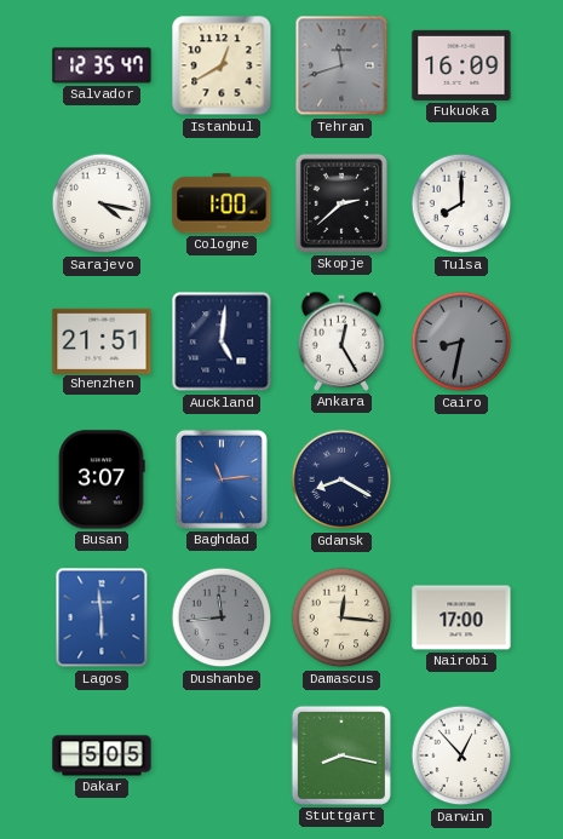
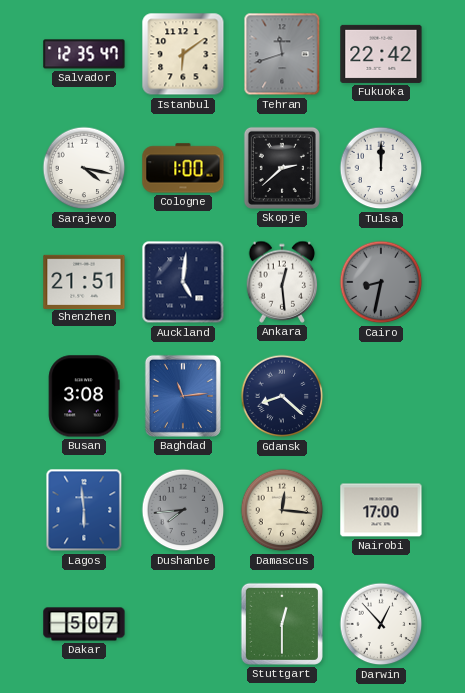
Istanbul: 12:40 -> 6:09 (183, 54)
Fukuoka: 16:09 -> 22:42 (381, 54)
Tulsa: 8:00 -> 12:00 (381, 168)
Ankara: 12:25 -> 12:29 (282, 282)
Busan: 3:07 -> 3:08 (84, 396)
Gdansk: 8:20 -> 8:22 (282, 396)
Dushanbe: 11:44 -> 7:44 (183, 510)
Dakar: 5:05 -> 5:07 (84, 624)
Stuttgart: 8:17 -> 12:30 (282, 624)
